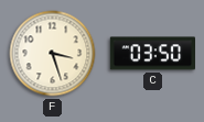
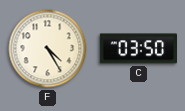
F: 3:27 -> 4:25 (48, 49)
